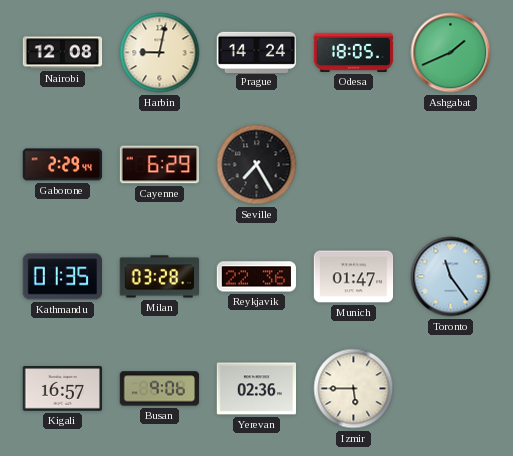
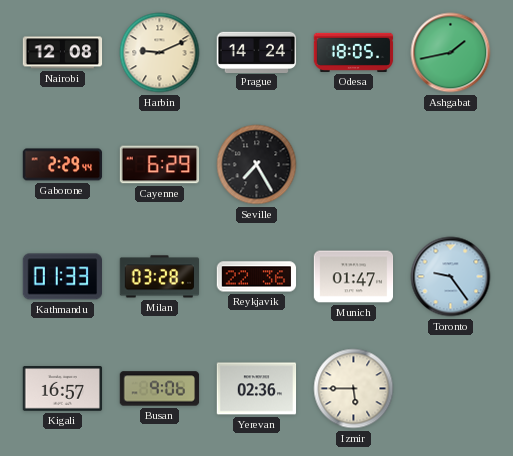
Harbin: 9:02 -> 9:11 (160, 53)
Ashgabat: 1:41 -> 1:43 (451, 53)
Kathmandu: 01:35 -> 01:33 (62, 277)
Toronto: 11:24 -> 9:24 (451, 277)
